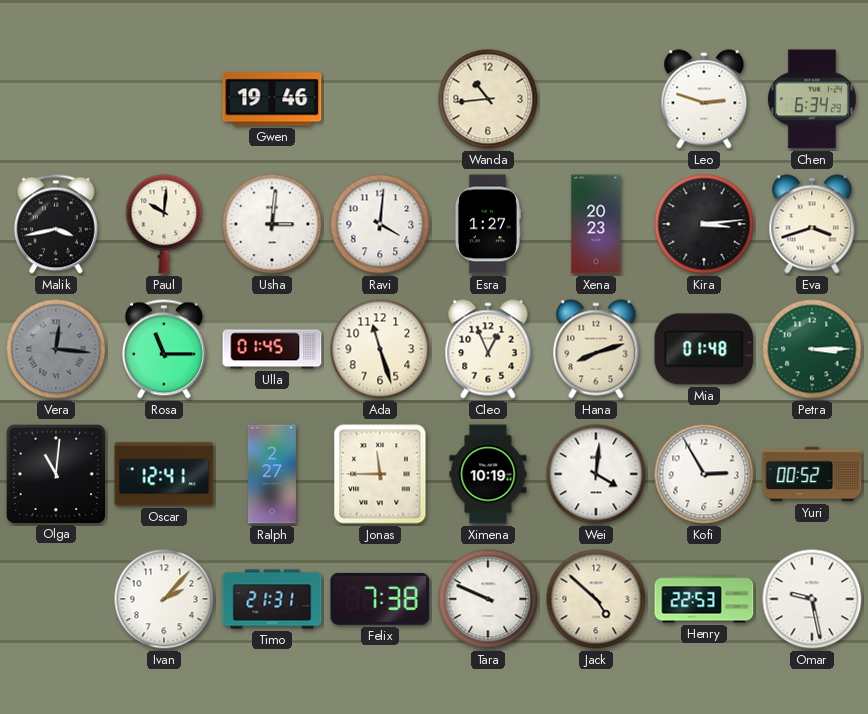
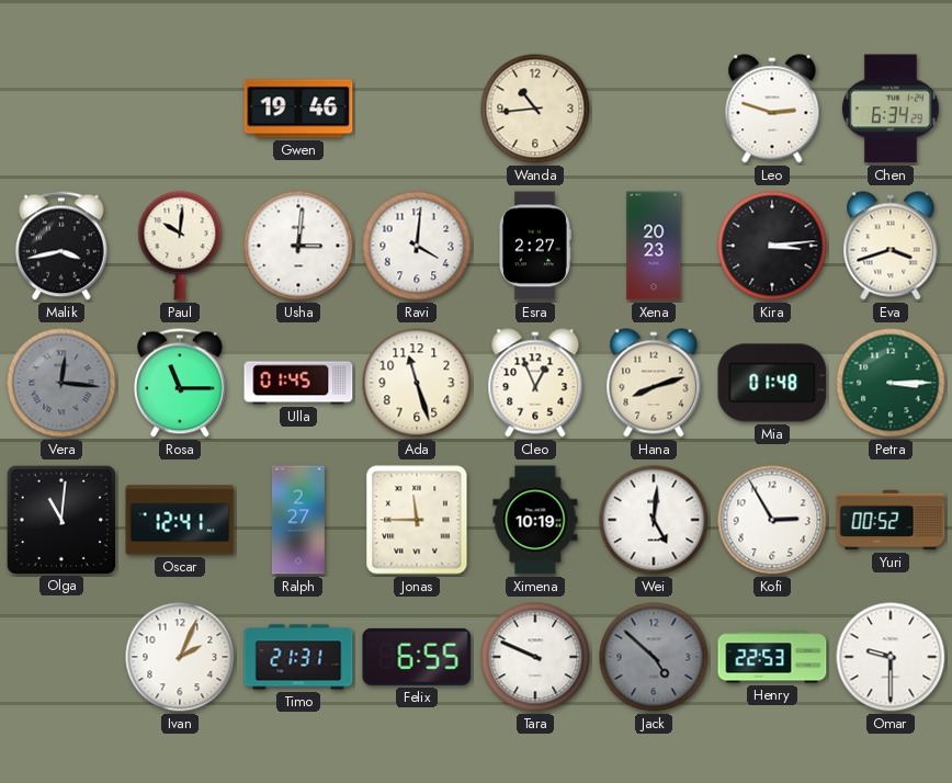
Esra: 1:27 -> 2:27 (535, 246)
Wei: 4:01 -> 5:01 (654, 520)
Ivan: 2:07 -> 2:04 (180, 657)
Felix: 7:38 -> 6:55 (417, 657)
Jack dial: cream -> grey (654, 657)
Omar: 9:28 -> 9:30 (891, 657)
